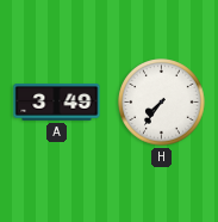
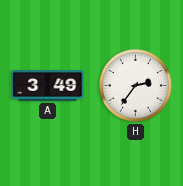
H: 7:36 -> 2:36 (136, 86)
